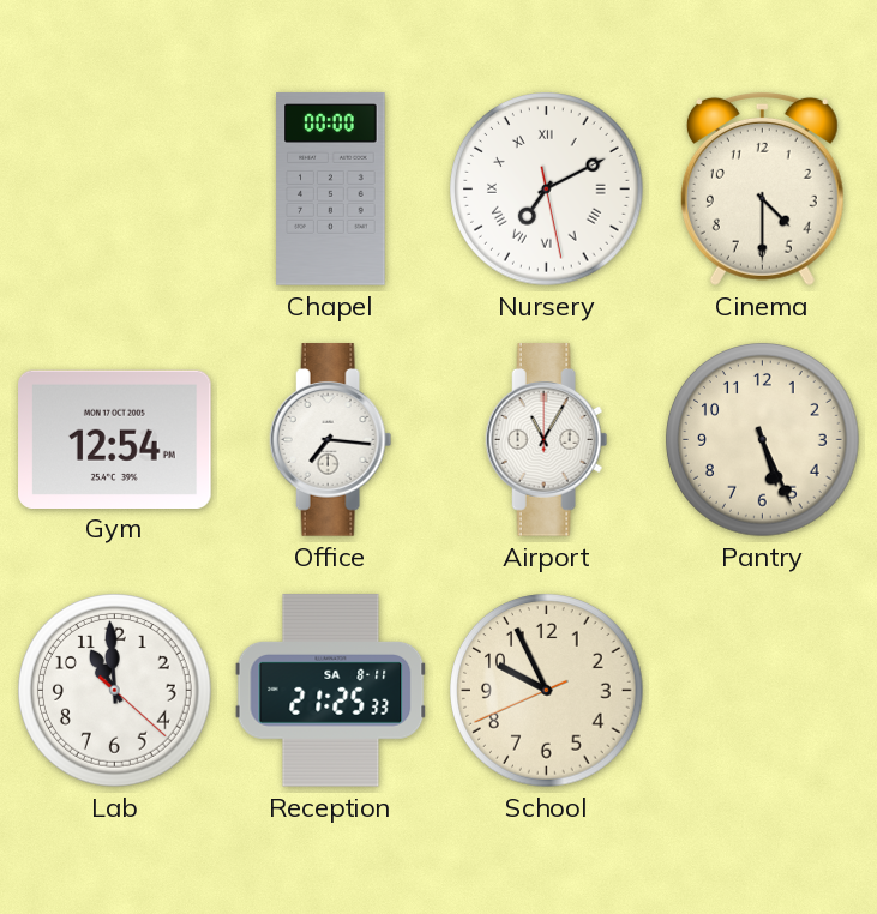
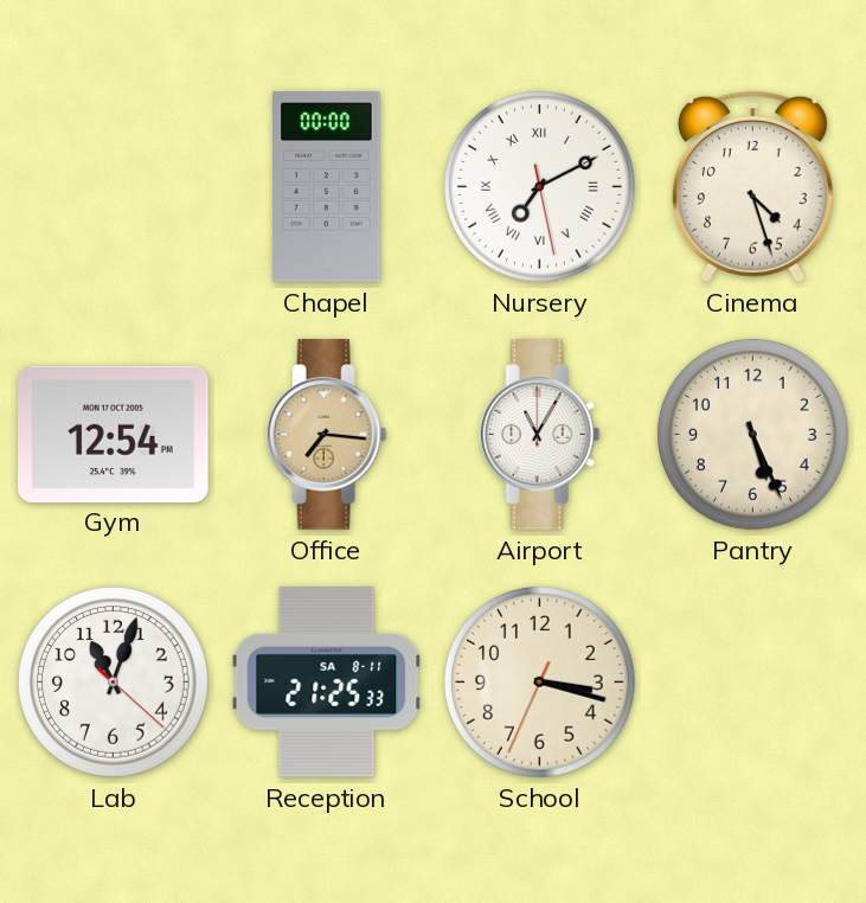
Cinema: 4:30 -> 4:27 (752, 186)
Office dial: white -> champagne (327, 435)
Lab: 10:59 -> 11:03 (114, 683)
School: 9:55 -> 3:17 (540, 683)
